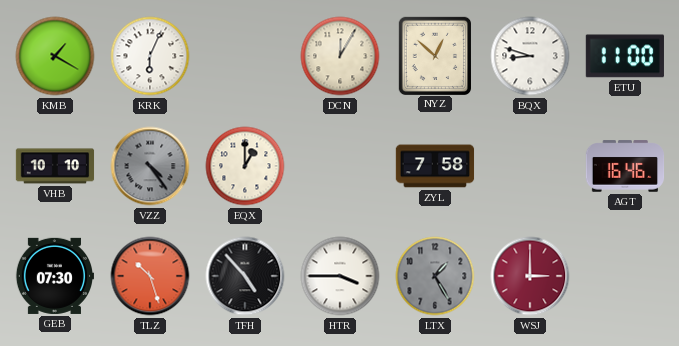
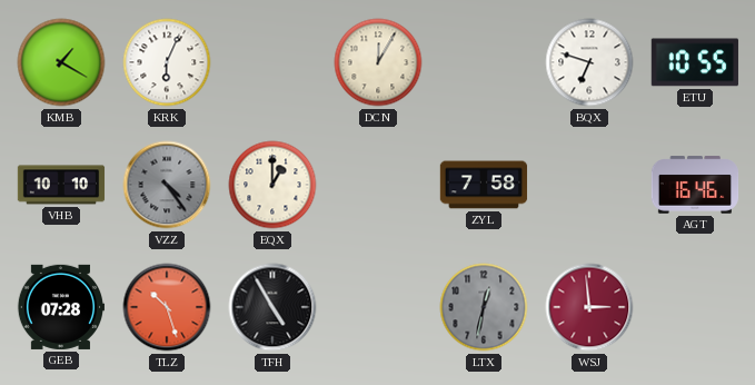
NYZ: 12:52 -> none (434, 55)
BQX: 8:48 -> 6:48 (589, 62)
ETU: 11:00 -> 10:55 (695, 62)
GEB: 07:30 -> 07:28 (60, 307)
TFH: 4:53 -> 4:55 (272, 307)
HTR: 3:45 -> none (340, 276)
LTX: 1:25 -> 12:32 (484, 307)
WSJ: 3:00 -> 2:59 (589, 307)
